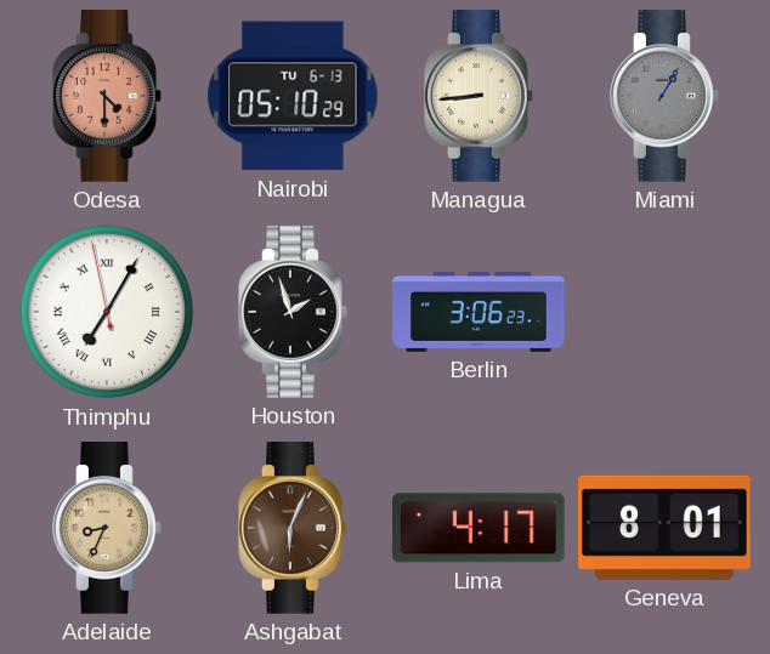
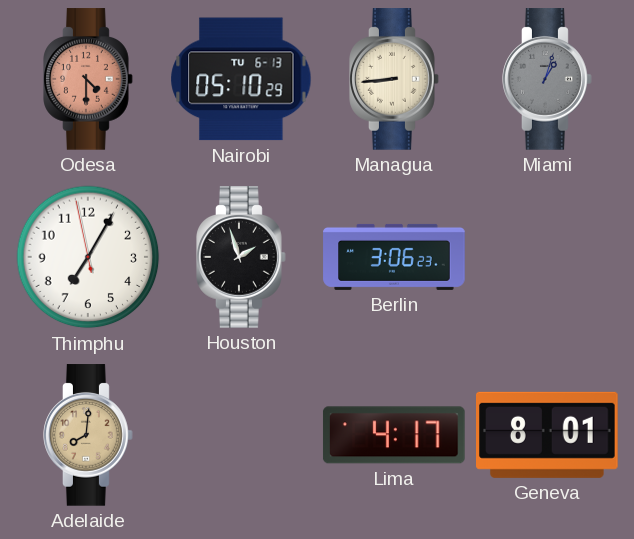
Miami: 1:05 -> 1:03 (547, 79)
Thimphu numerals: Roman -> Arabic (88, 257)
Adelaide: 8:34 -> 8:01 (88, 435)
Ashgabat: 6:04 -> none (293, 528)
